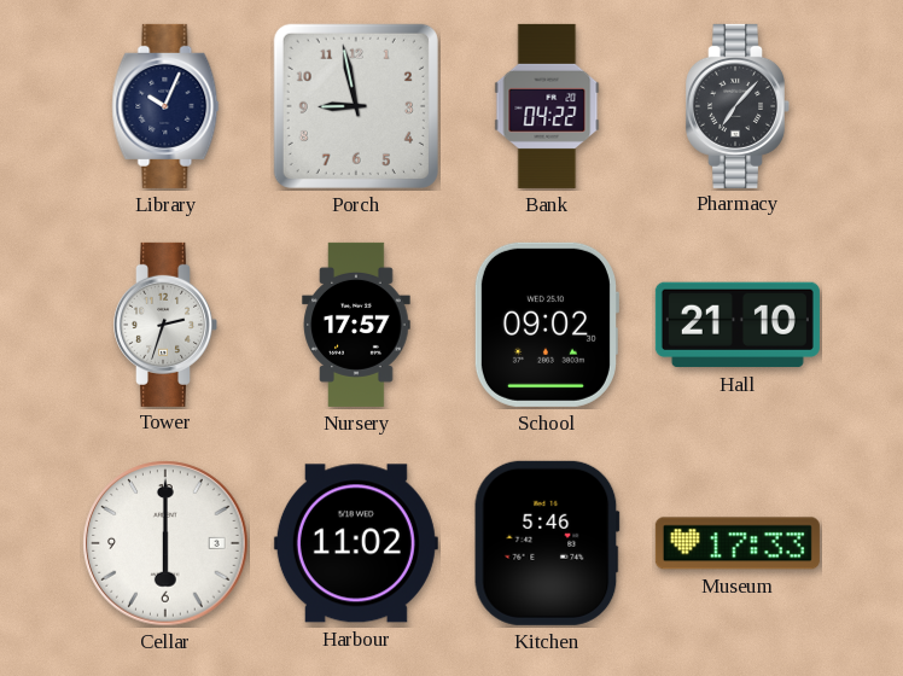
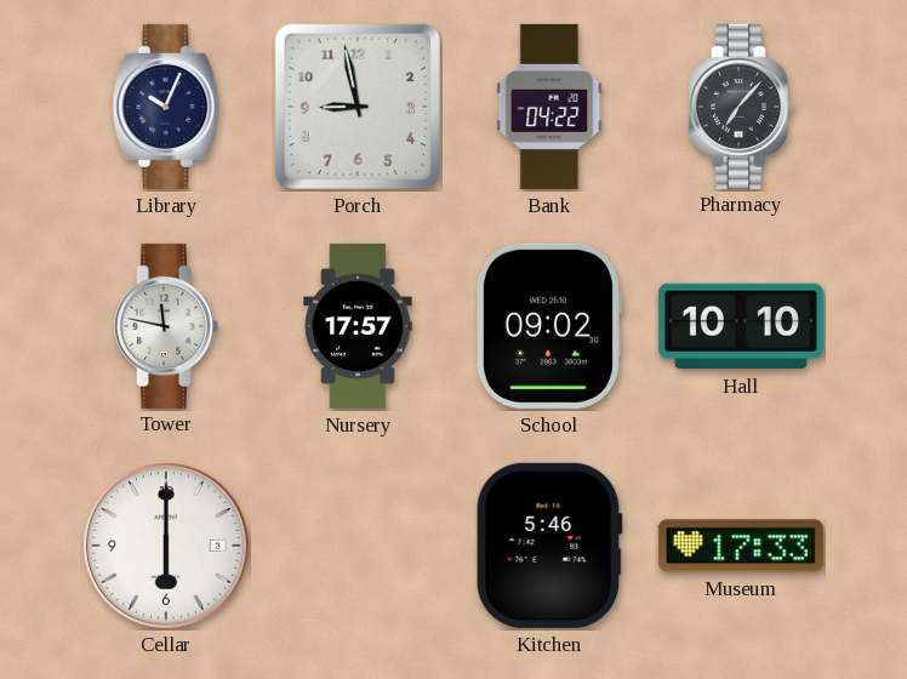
Tower: 2:33 -> 11:47 (166, 326)
Hall: 21:10 -> 10:10 (741, 326)
Harbour: 11:02 -> none (356, 543)
